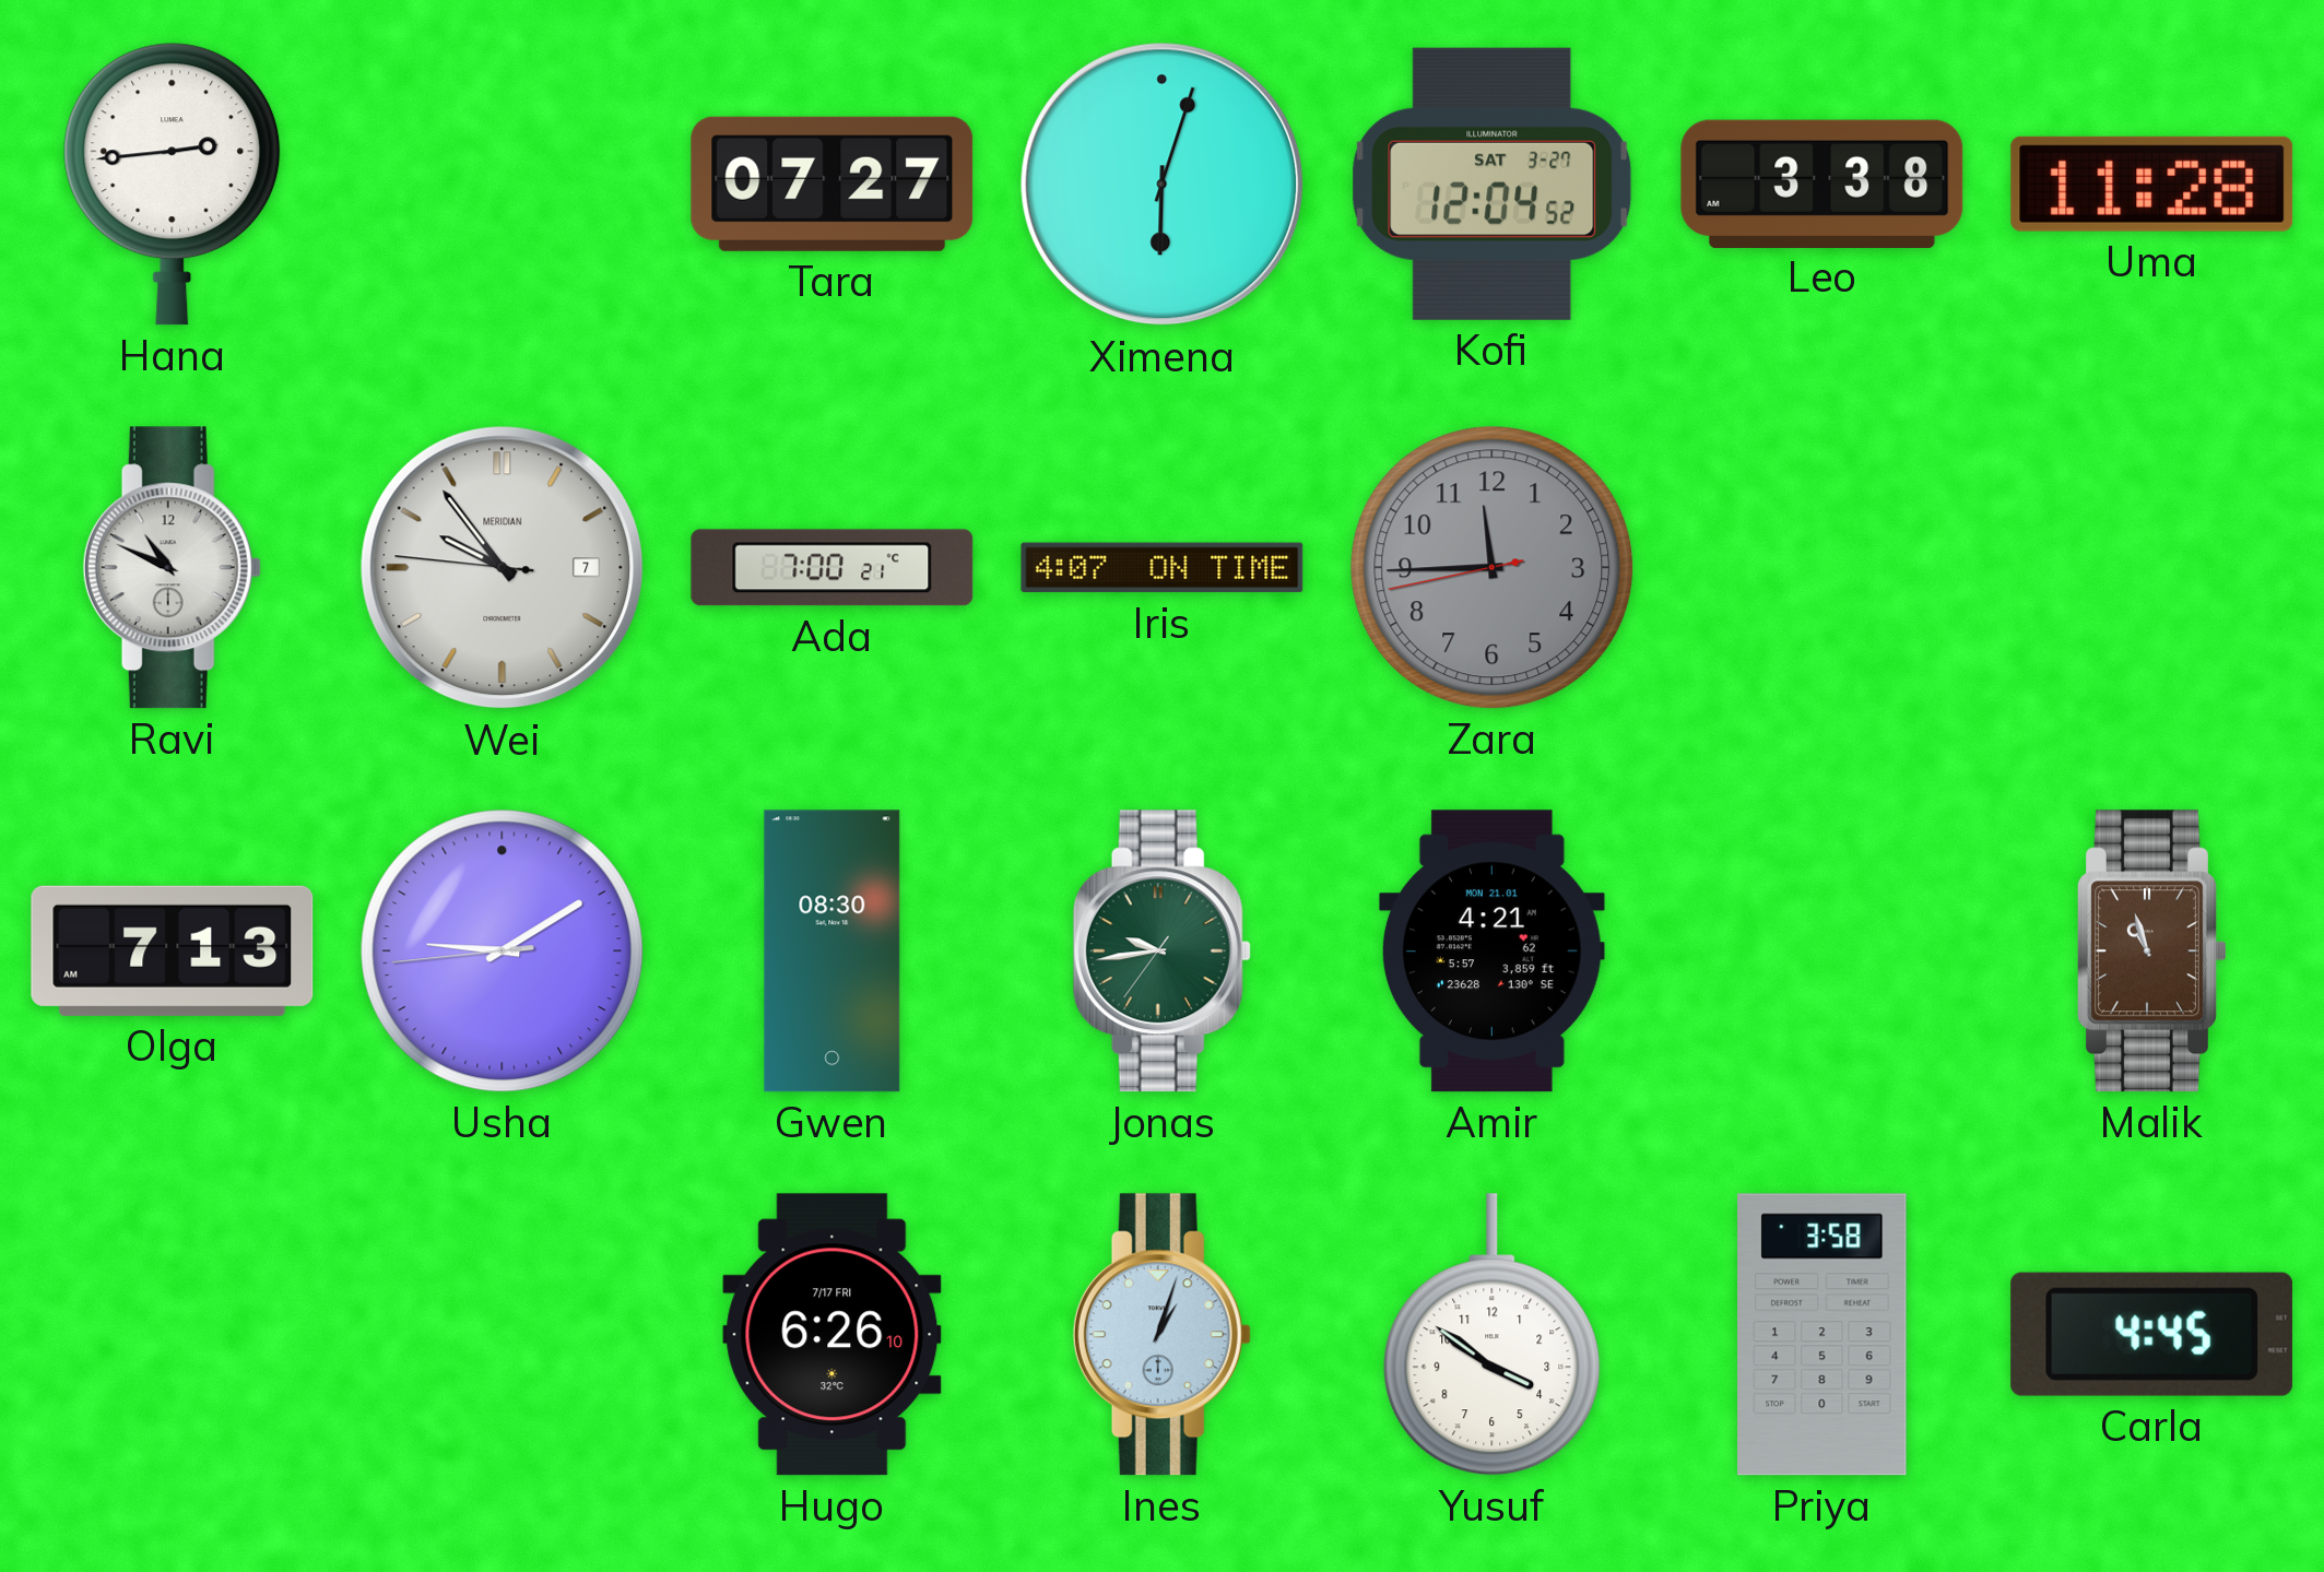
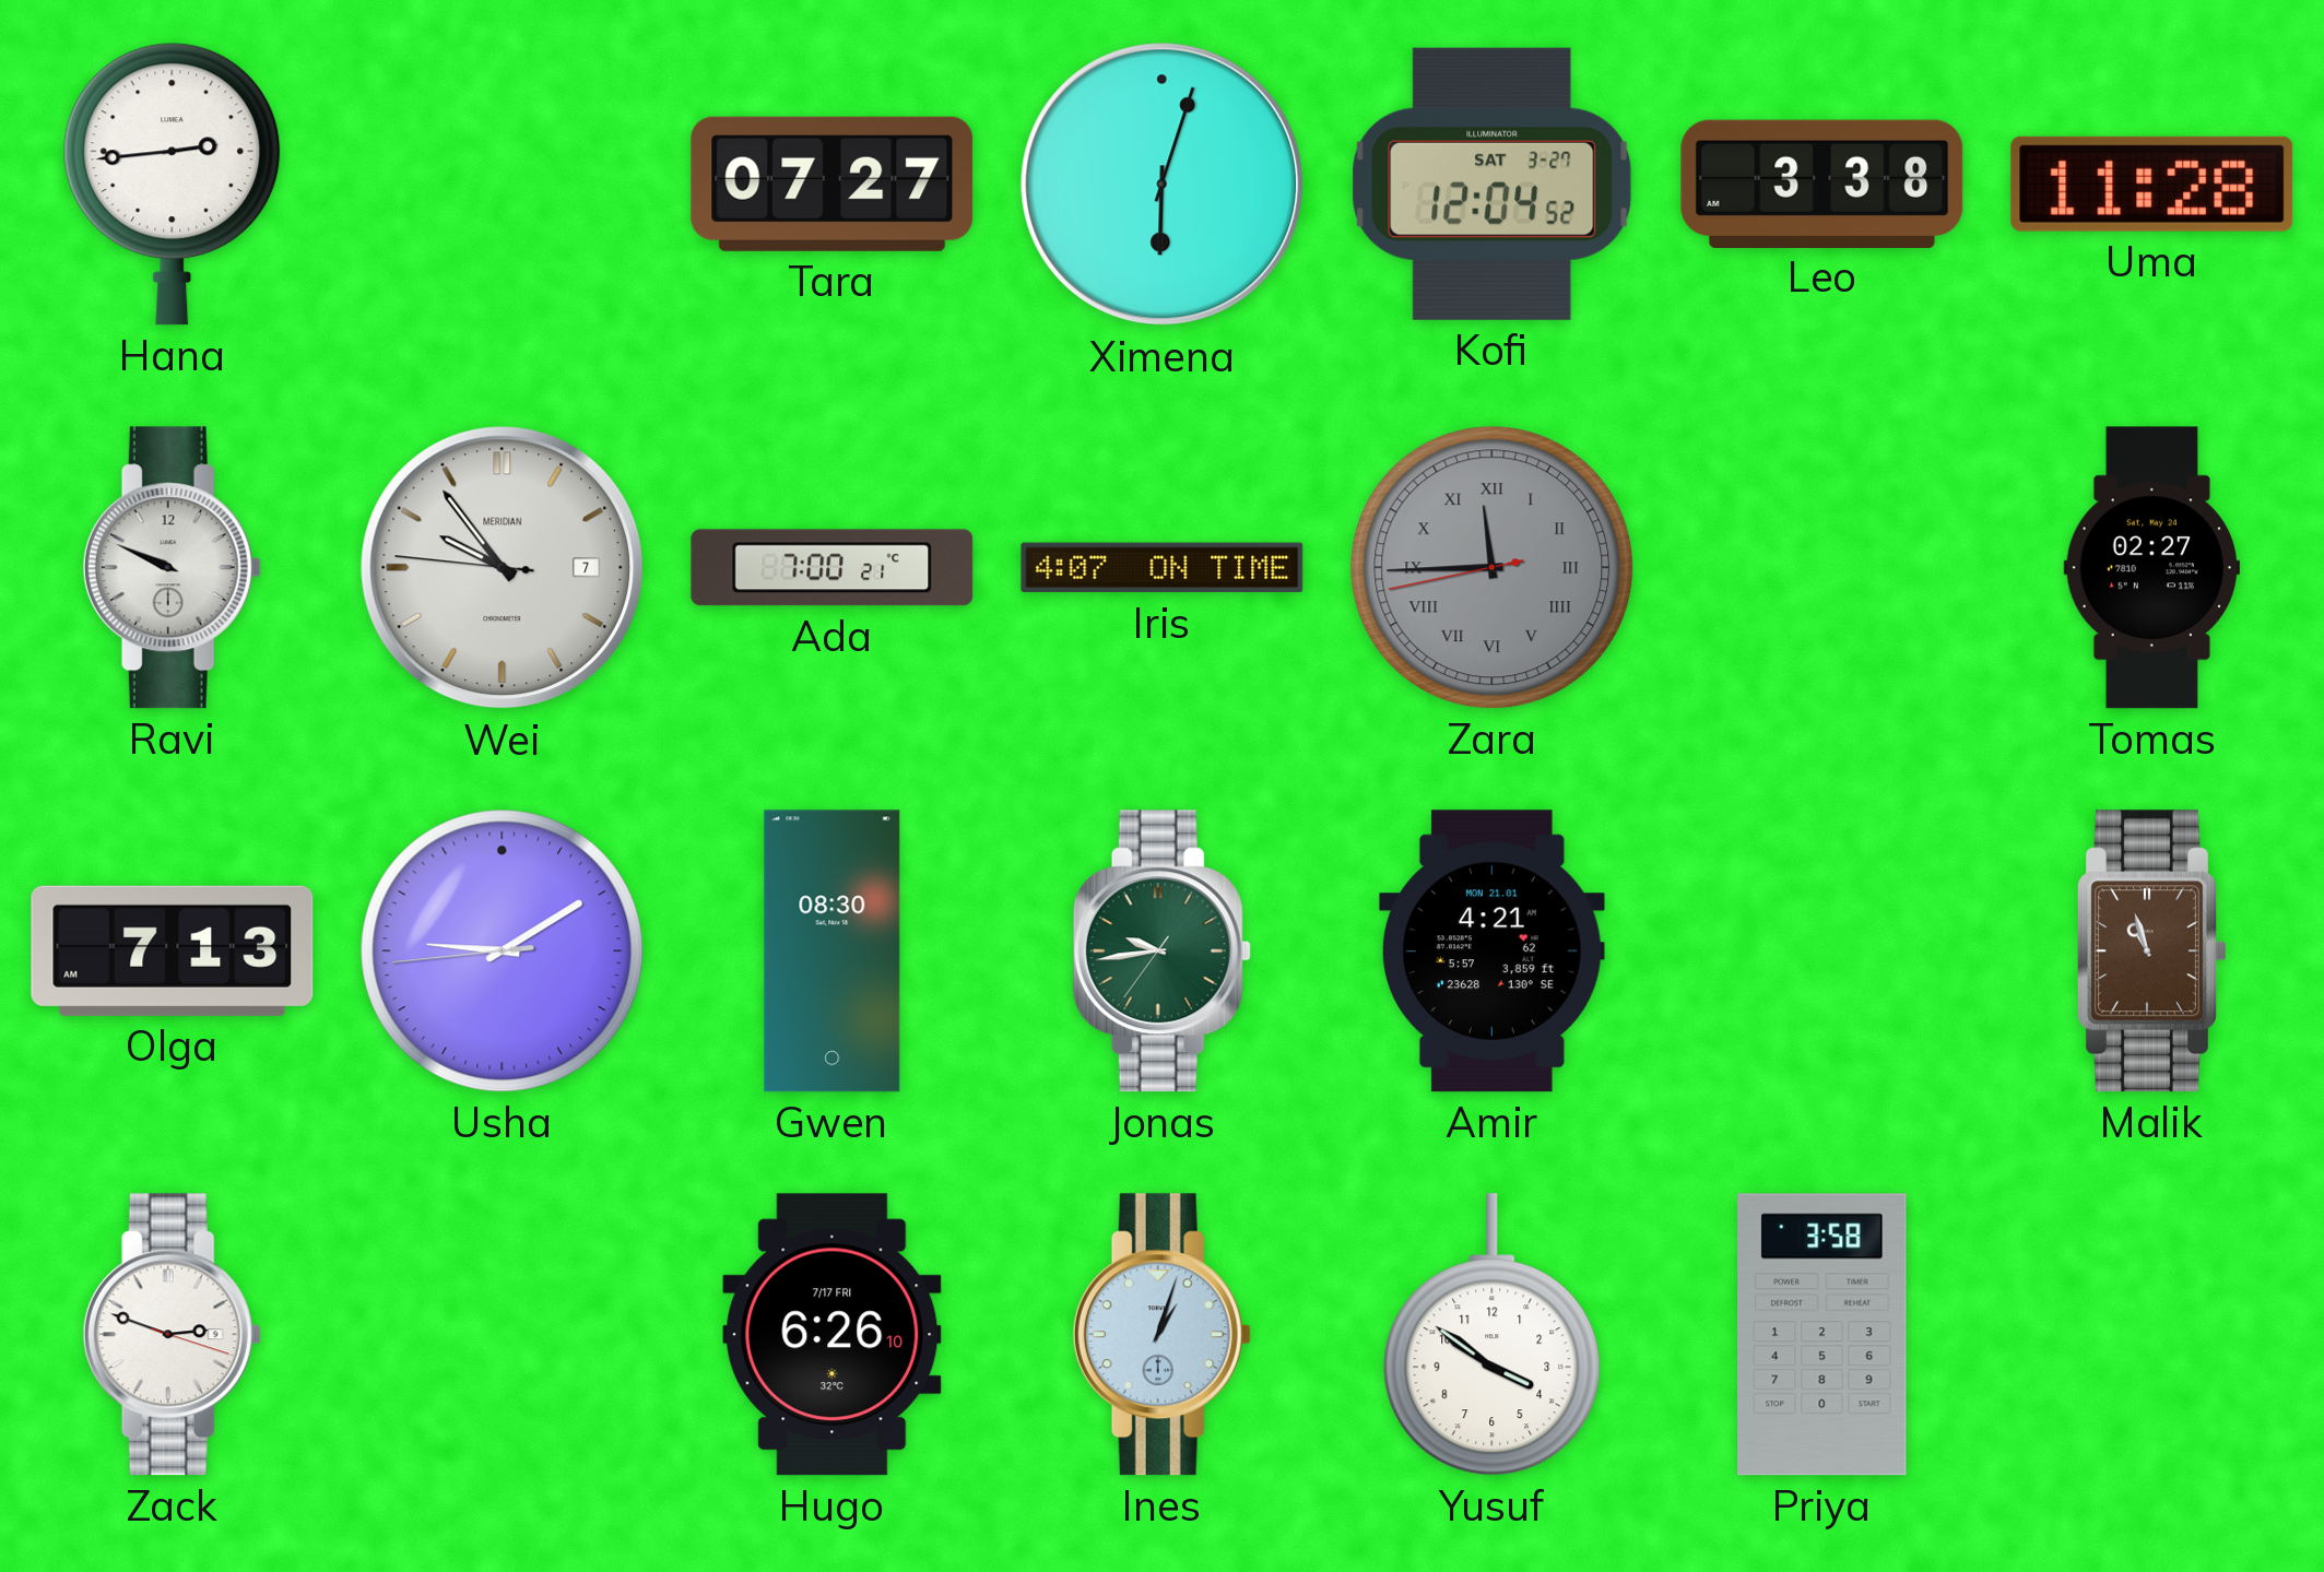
Ravi: 10:49 -> 9:49 (172, 568)
Zara numerals: Arabic -> Roman (1493, 568)
Tomas: none -> 02:27 (2151, 568)
Zack: none -> 2:48 (172, 1335)
Carla: 4:45 -> none (2151, 1334)
